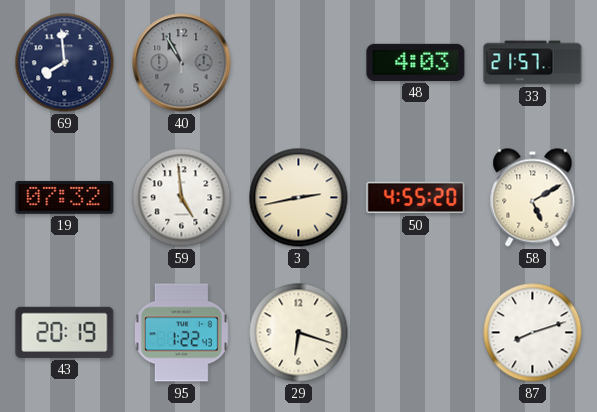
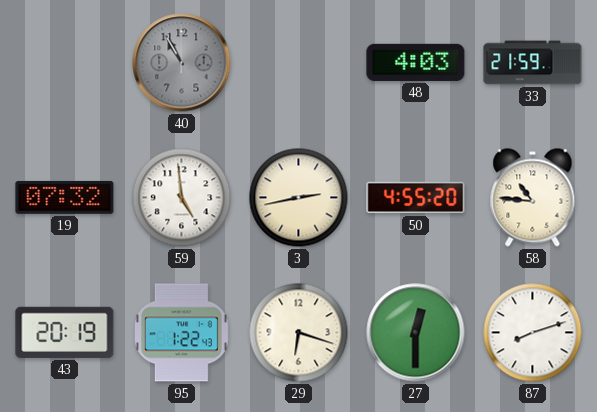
69: 7:59 -> none (65, 63)
33: 21:57 -> 21:59 (533, 63)
58: 5:10 -> 10:46 (533, 198)
27: none -> 12:30 (416, 333)
